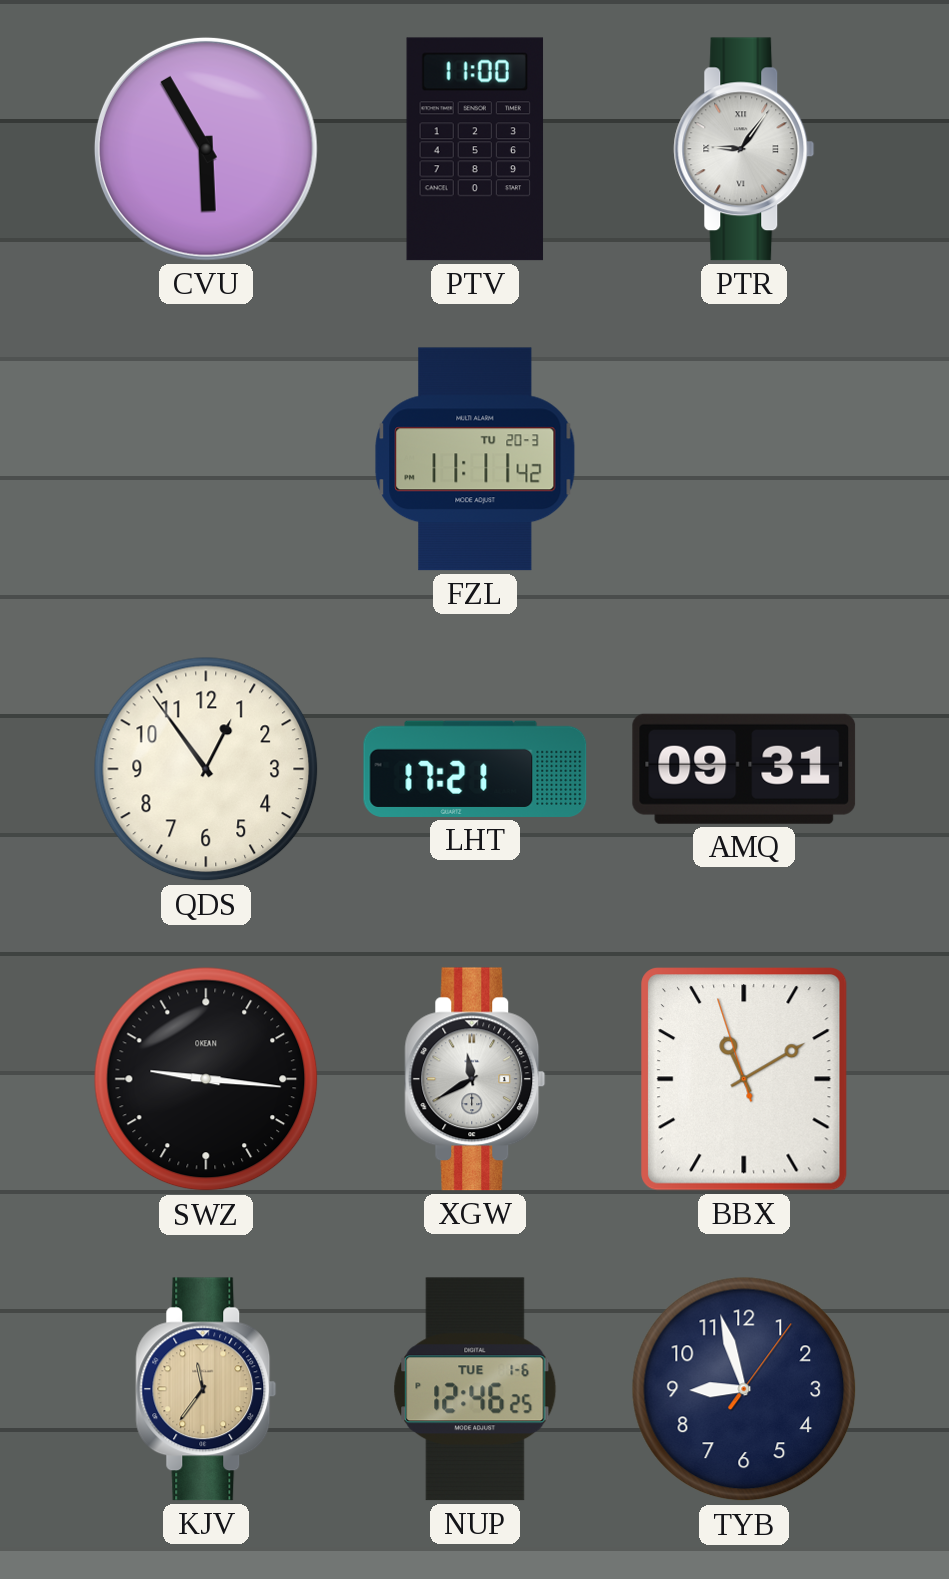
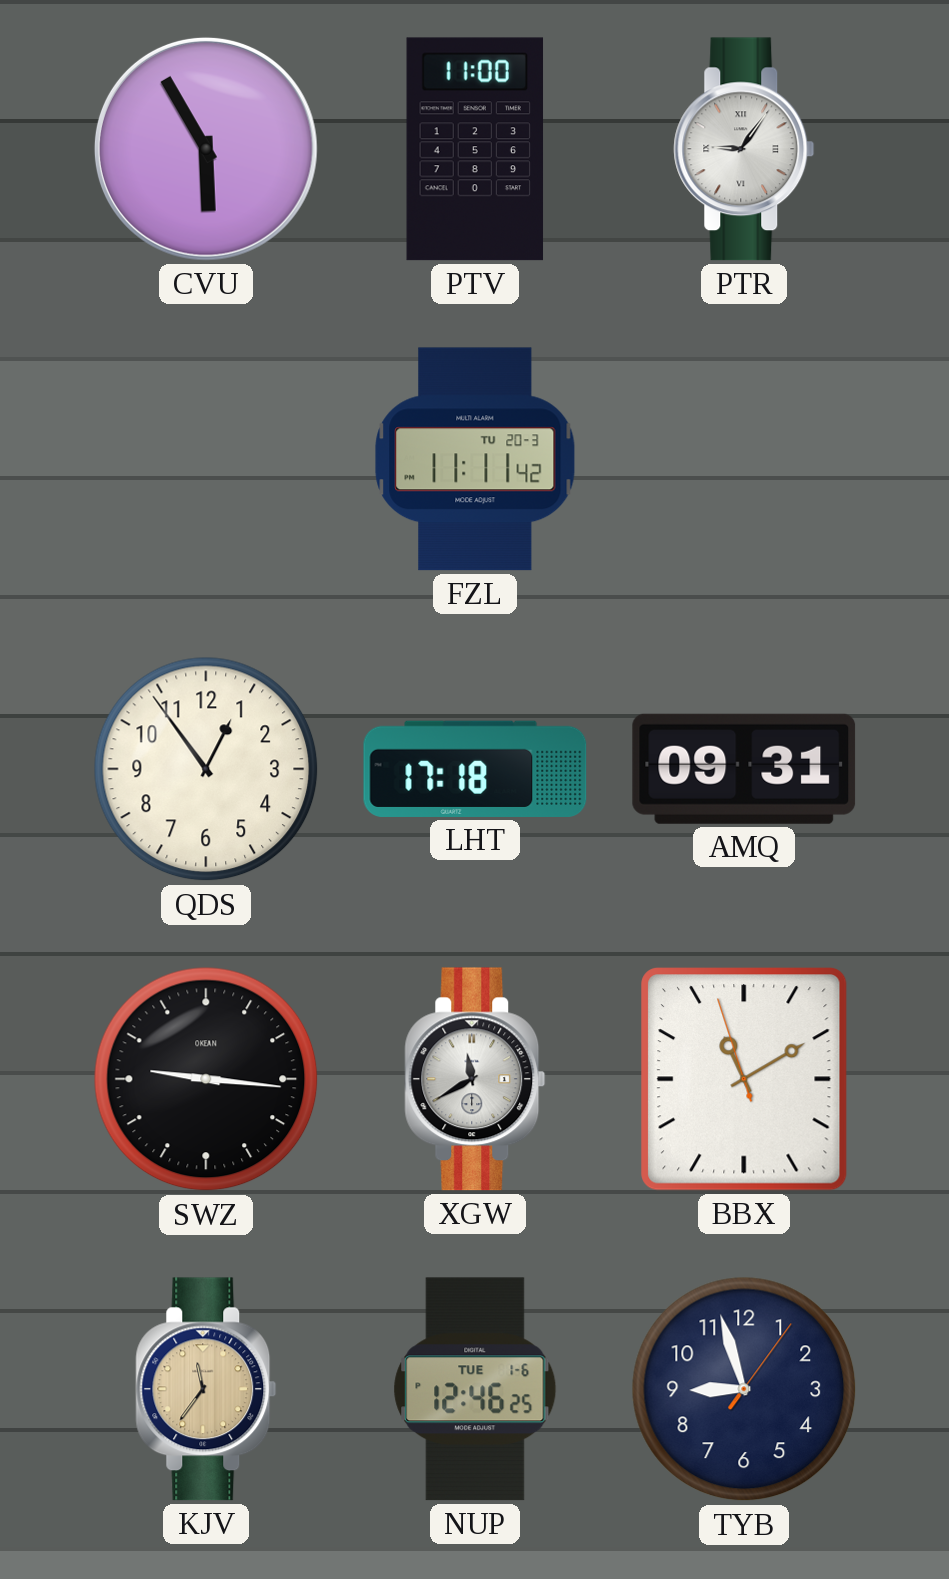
LHT: 17:21 -> 17:18 (475, 769)
